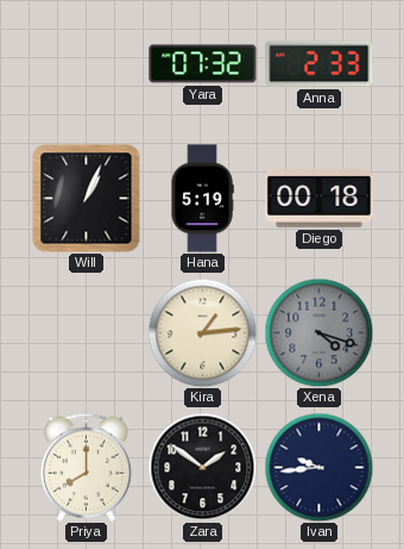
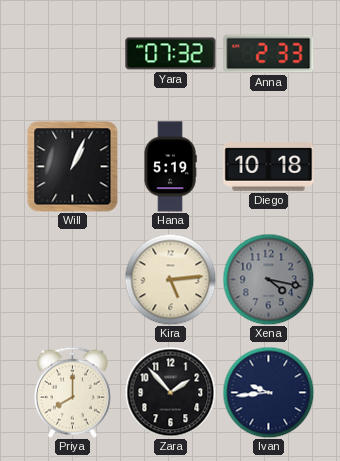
Diego: 00:18 -> 10:18 (269, 167)
Kira: 1:14 -> 5:14 (170, 279)
Xena: 4:18 -> 4:17 (268, 279)
Zara: 1:51 -> 1:53 (170, 392)
